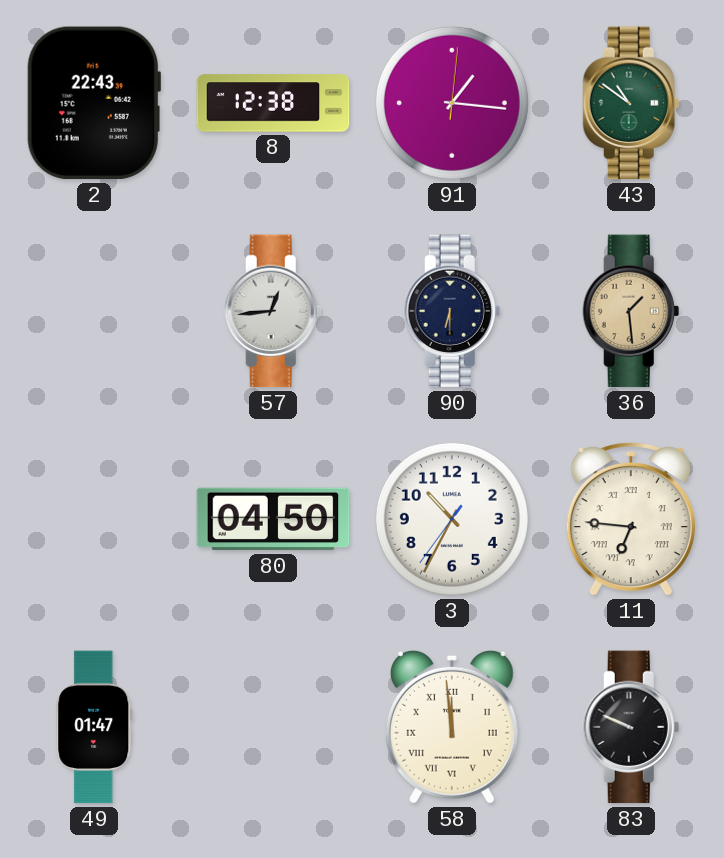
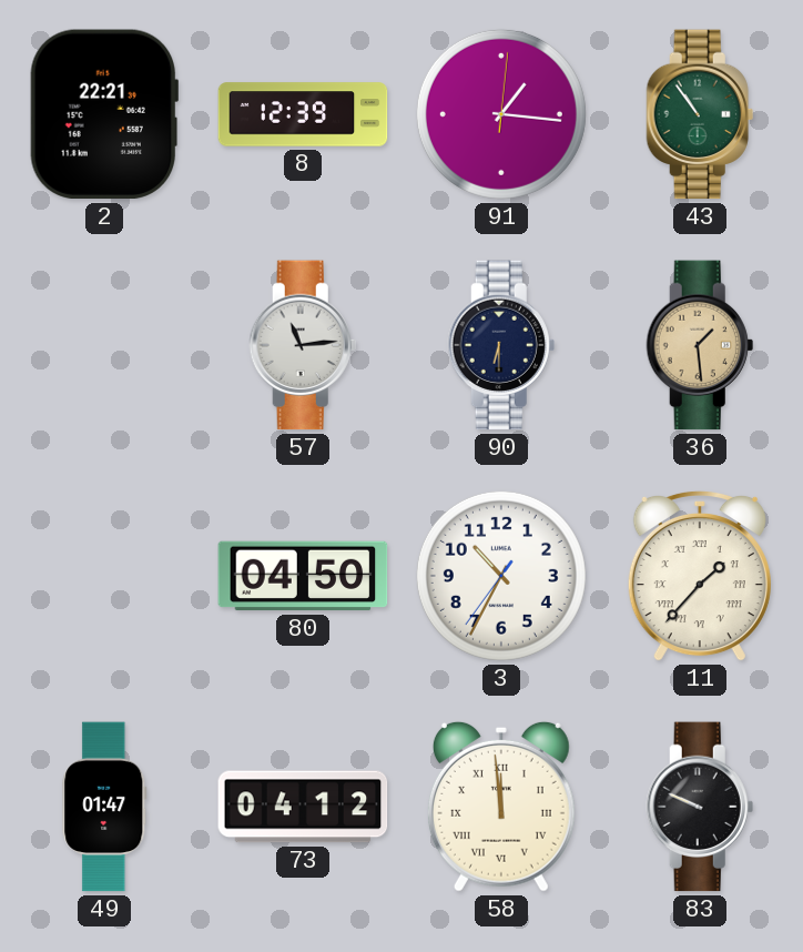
2: 22:43 -> 22:21 (103, 114)
8: 12:38 -> 12:39 (303, 114)
43: 10:51 -> 10:54 (700, 114)
57: 12:44 -> 11:14 (303, 345)
11: 6:46 -> 1:37 (700, 576)
73: none -> 04:12 (303, 807)
